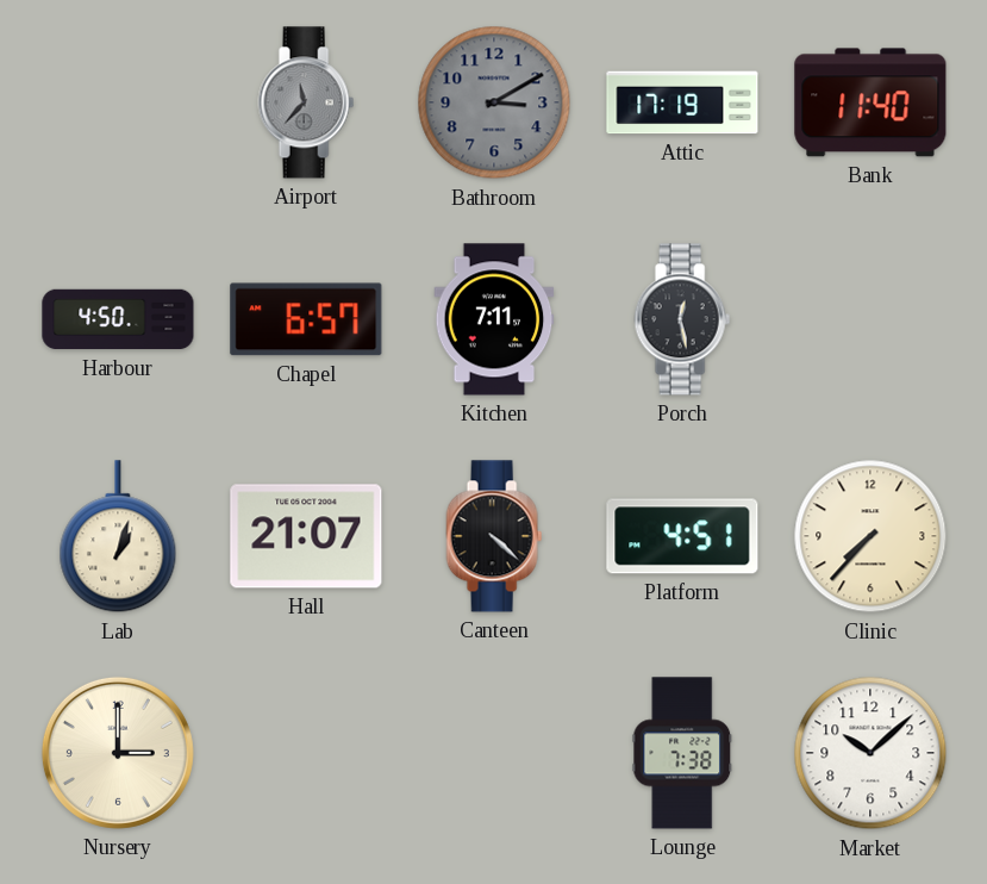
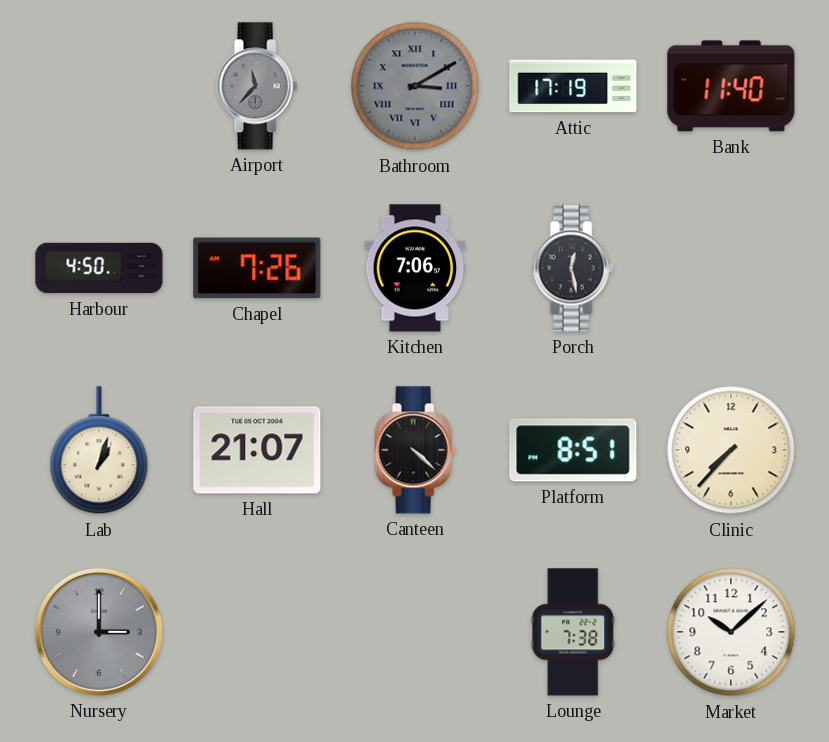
Bathroom numerals: Arabic -> Roman (415, 86)
Chapel: 6:57 -> 7:26 (257, 268)
Kitchen: 7:11 -> 7:06 (415, 268)
Platform: 4:51 -> 8:51 (573, 450)
Nursery dial: cream -> grey (99, 632)
